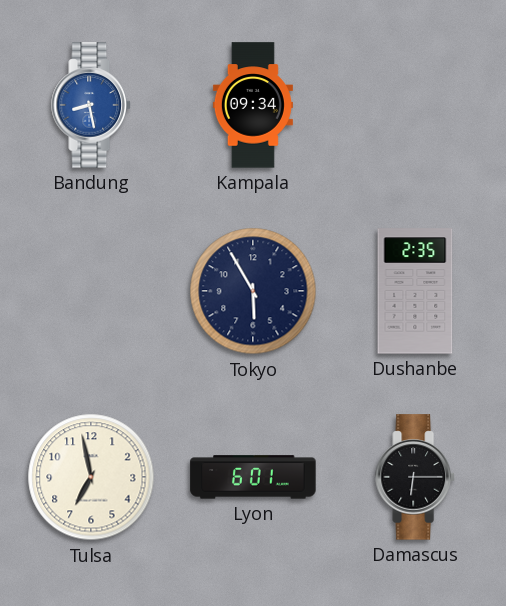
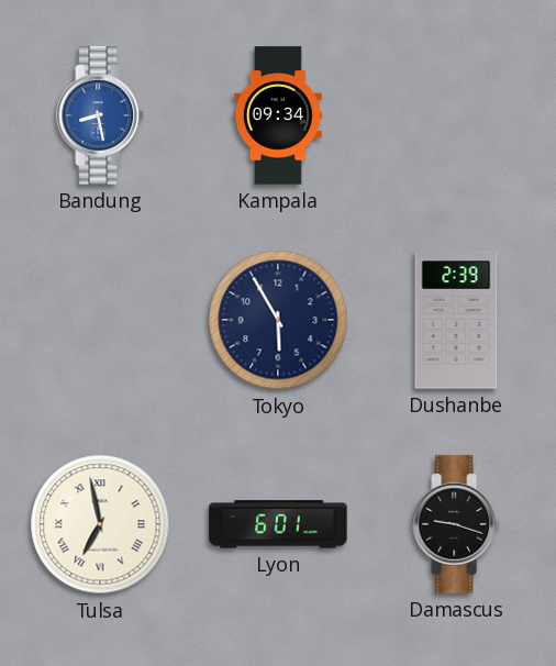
Dushanbe: 2:35 -> 2:39 (456, 320)
Tulsa numerals: Arabic -> Roman (100, 524)
Damascus: 6:15 -> 9:18 (456, 524)
